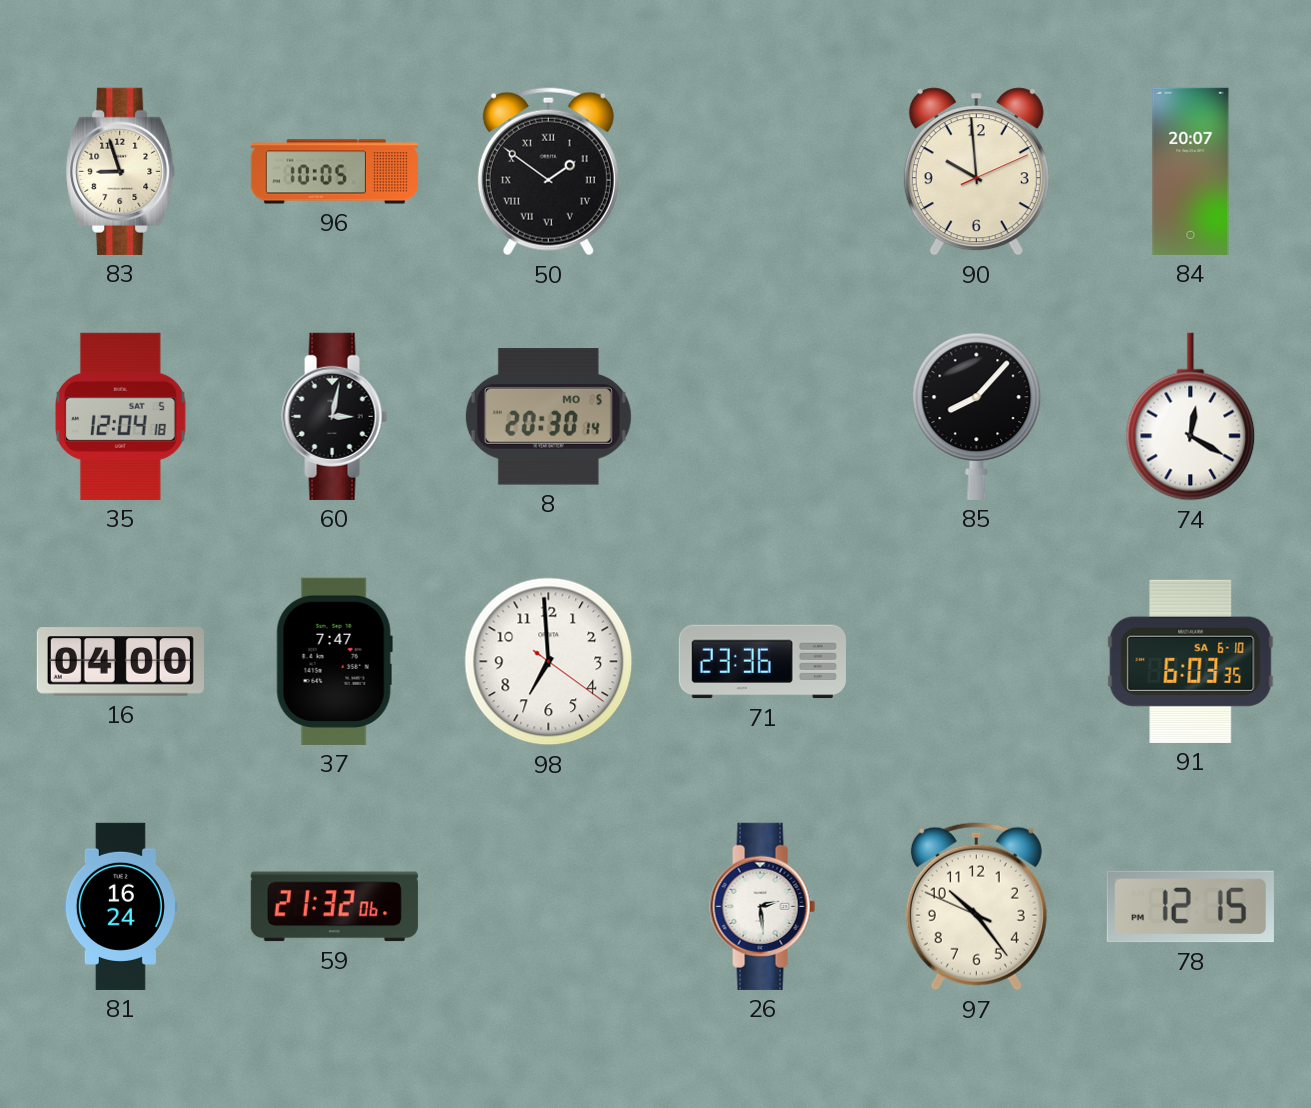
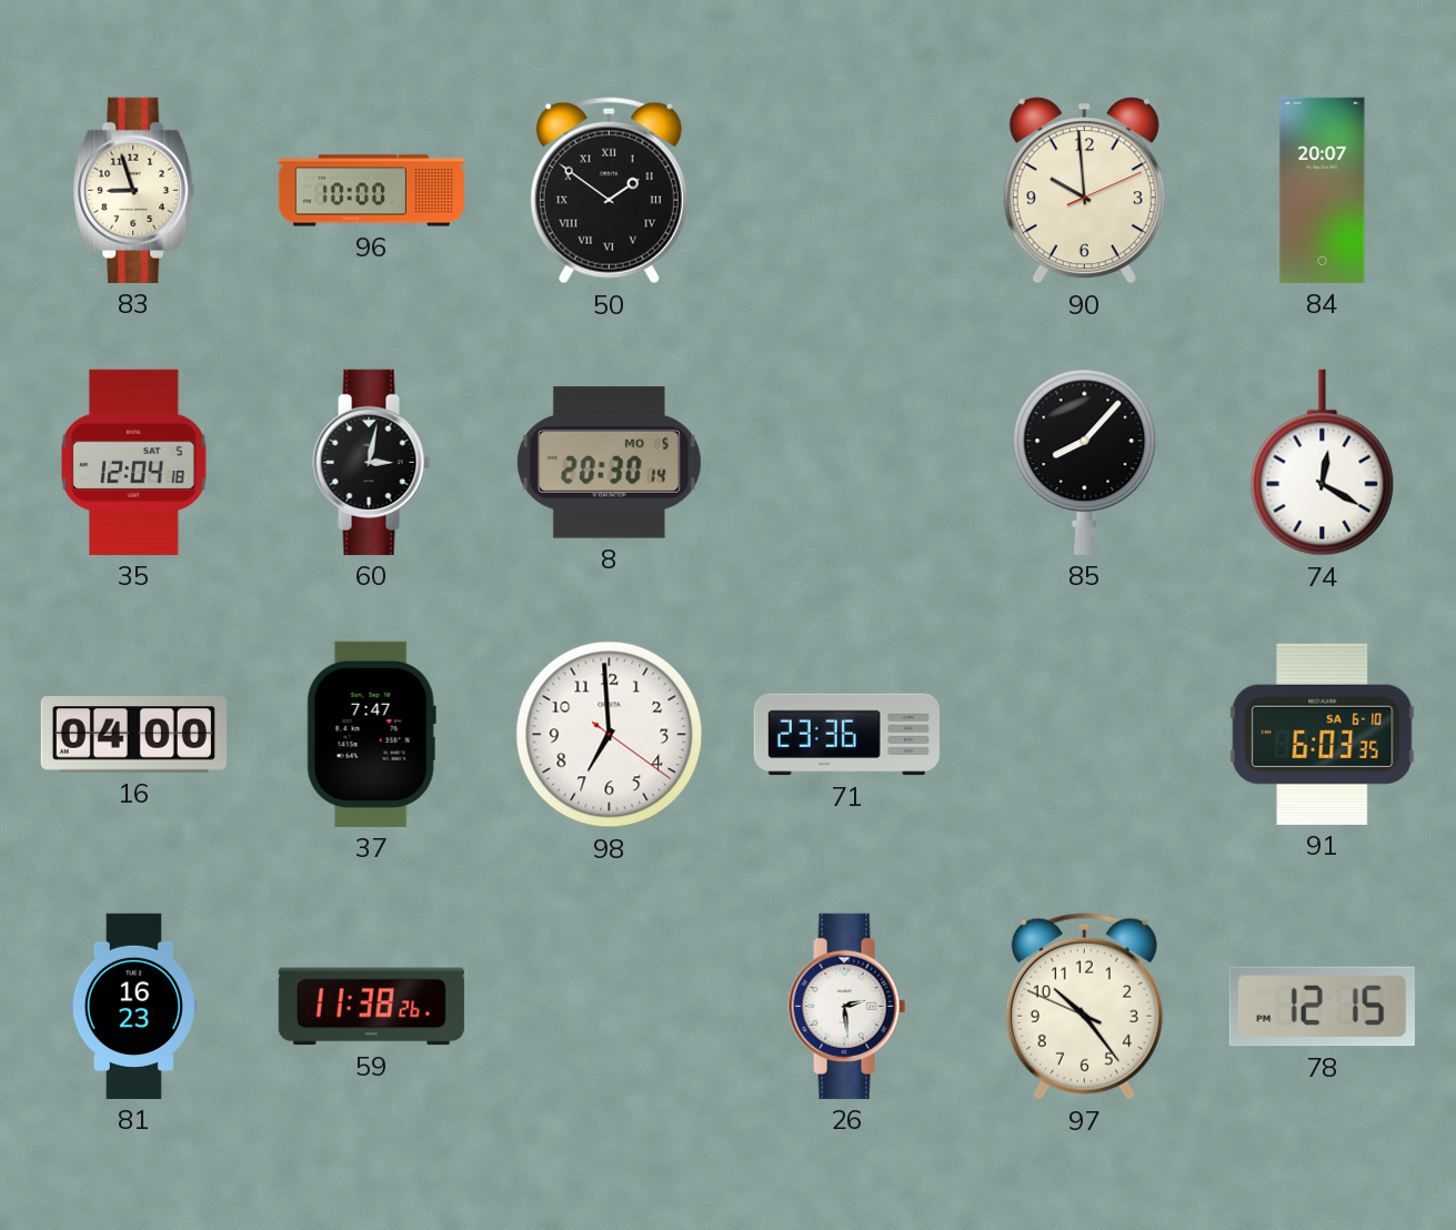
96: 10:05 -> 10:00 (371, 191)
81: 16:24 -> 16:23 (133, 1006)
59: 21:32 -> 11:38 (371, 1007)
